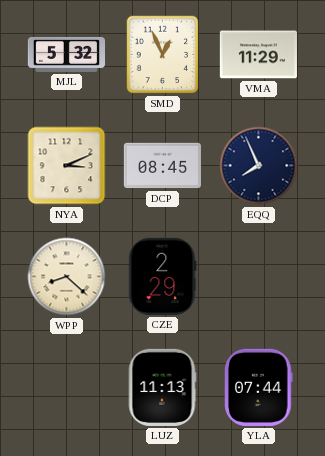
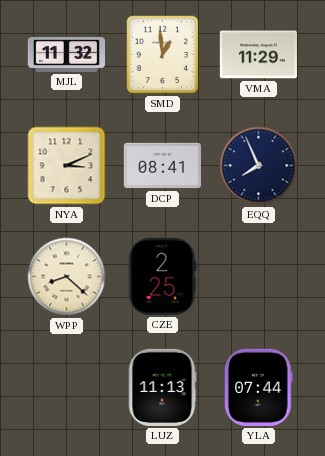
MJL: 5:32 -> 11:32 (66, 54)
SMD: 12:56 -> 12:59 (163, 55)
DCP: 08:45 -> 08:41 (162, 166)
CZE: 2:29 -> 2:25 (163, 276)
